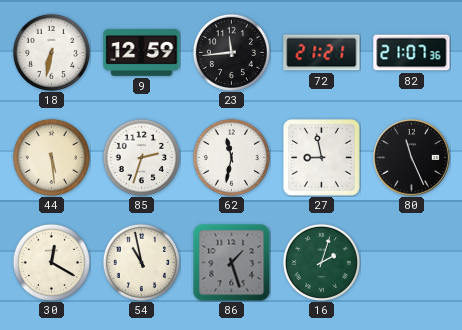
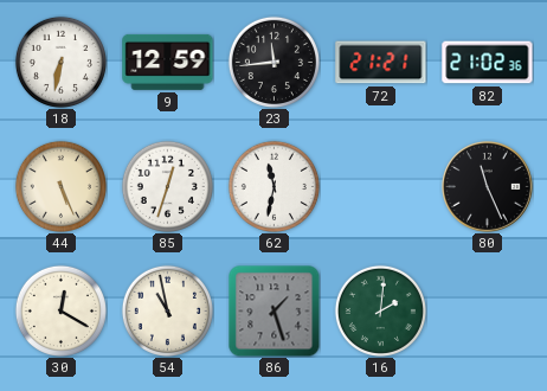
82: 21:07 -> 21:02 (488, 63)
44: 5:29 -> 5:26 (60, 186)
85: 2:33 -> 12:33 (167, 186)
27: 8:58 -> none (322, 158)
16: 2:03 -> 2:01 (380, 310)
